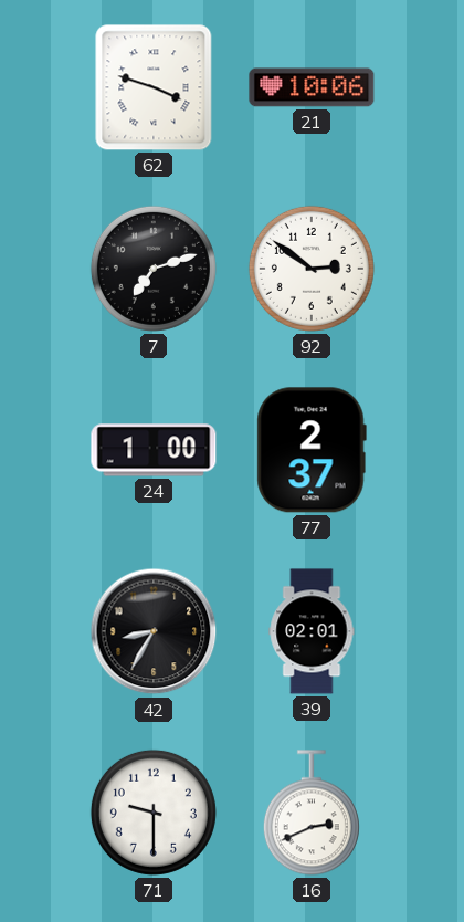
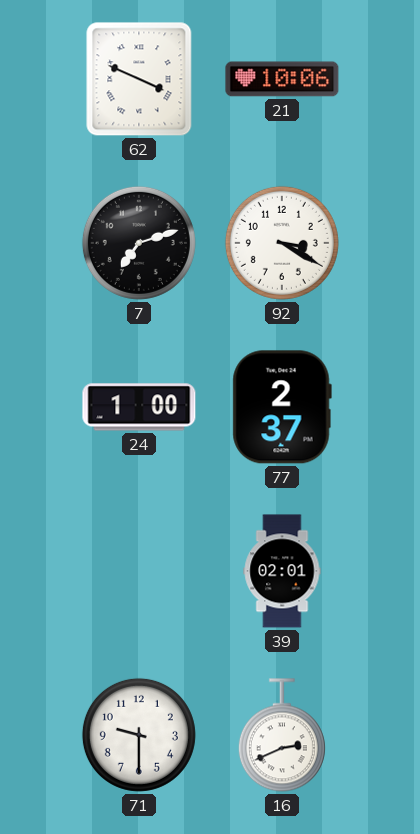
62: 3:48 -> 3:49 (139, 79)
92: 2:51 -> 3:20 (282, 243)
42: 8:35 -> none (154, 631)
